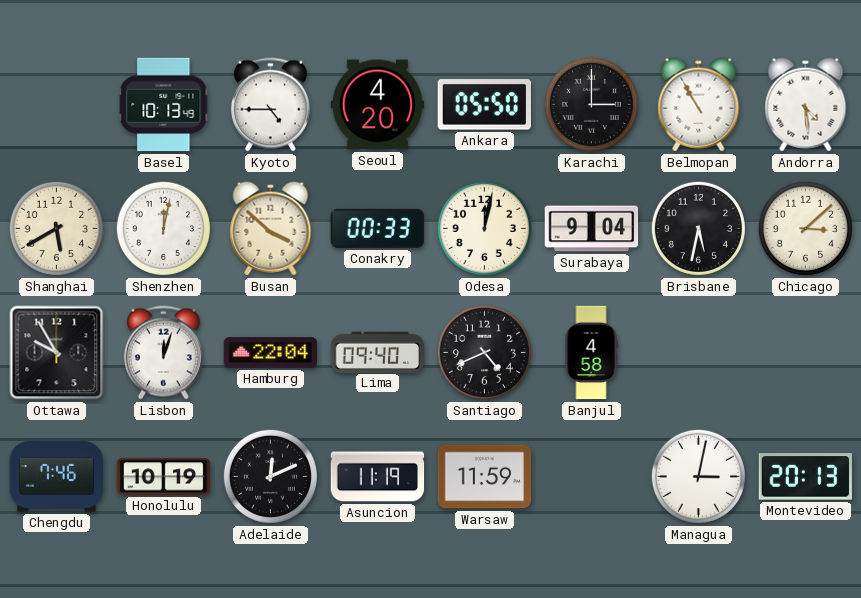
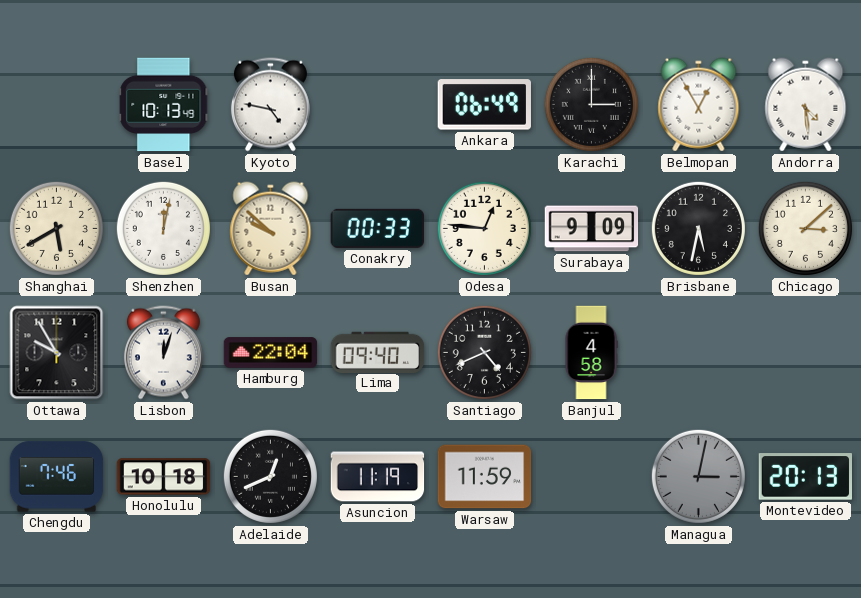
Kyoto: 4:45 -> 4:47 (270, 105)
Seoul: 4:20 -> none (378, 105)
Ankara: 05:50 -> 06:49 (484, 105)
Belmopan: 10:55 -> 12:55 (699, 105)
Busan: 3:52 -> 9:52 (271, 229)
Odesa: 12:02 -> 12:46 (484, 228)
Surabaya: 9:04 -> 9:09 (592, 229)
Honolulu: 10:19 -> 10:18 (164, 477)
Adelaide: 12:11 -> 12:41 (270, 476)
Managua dial: white -> grey (698, 476)
